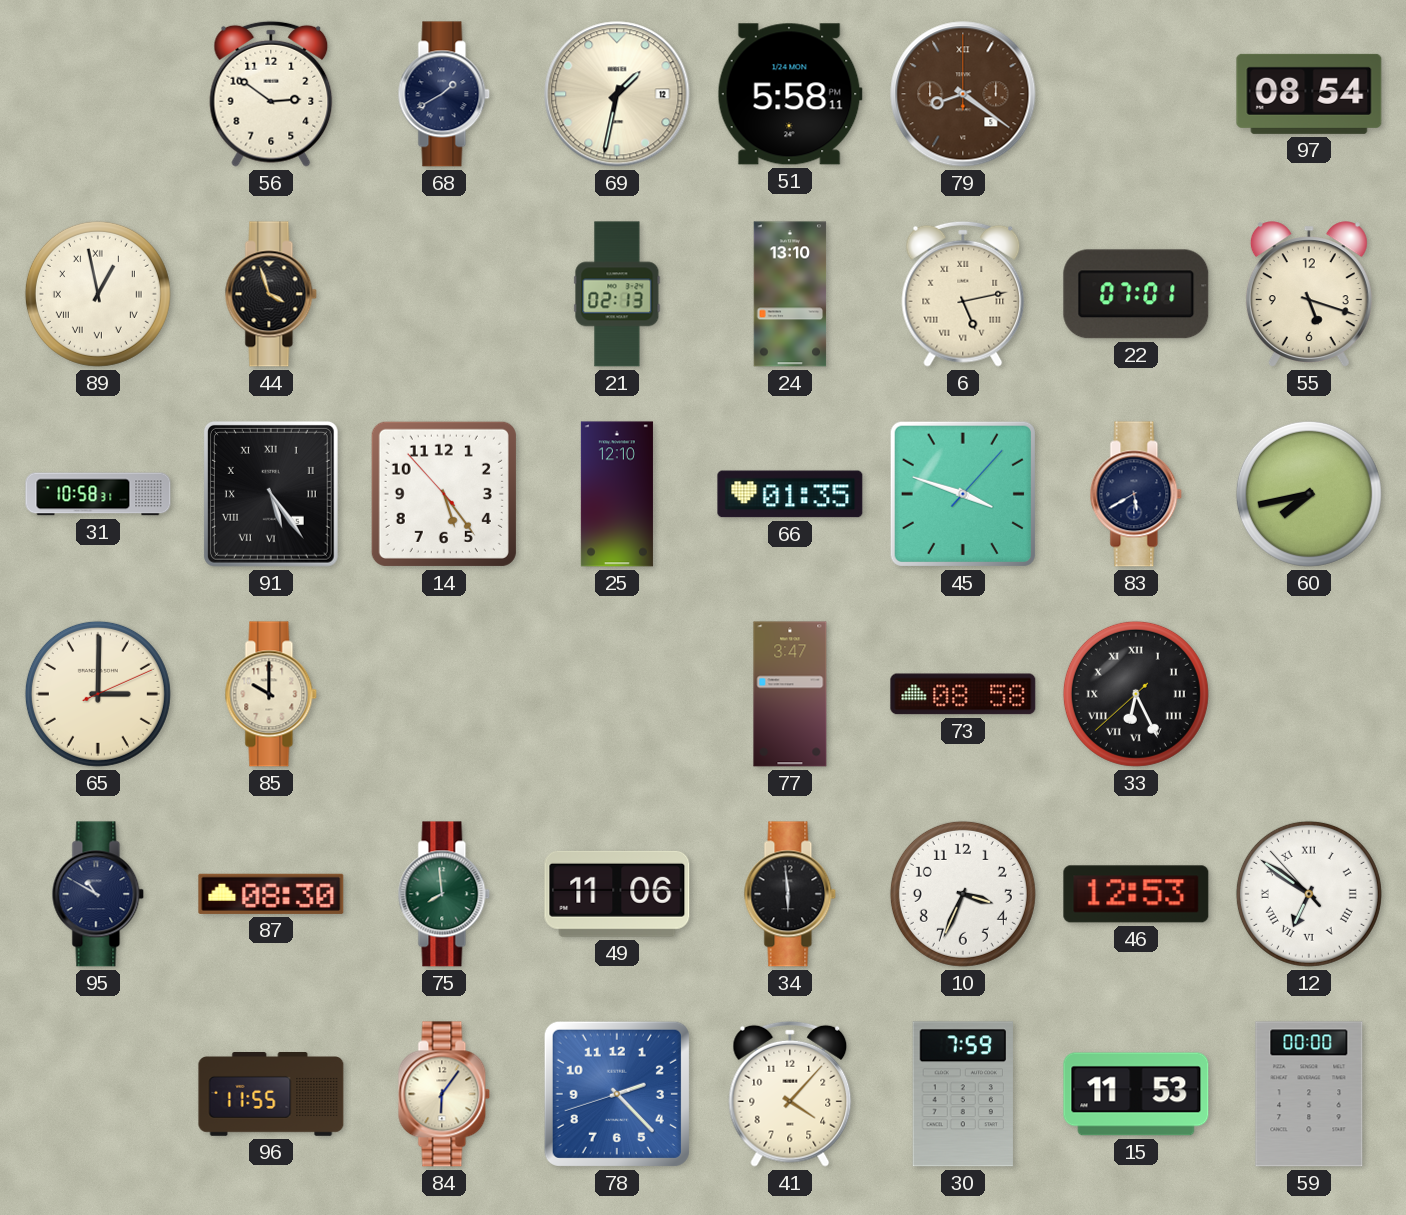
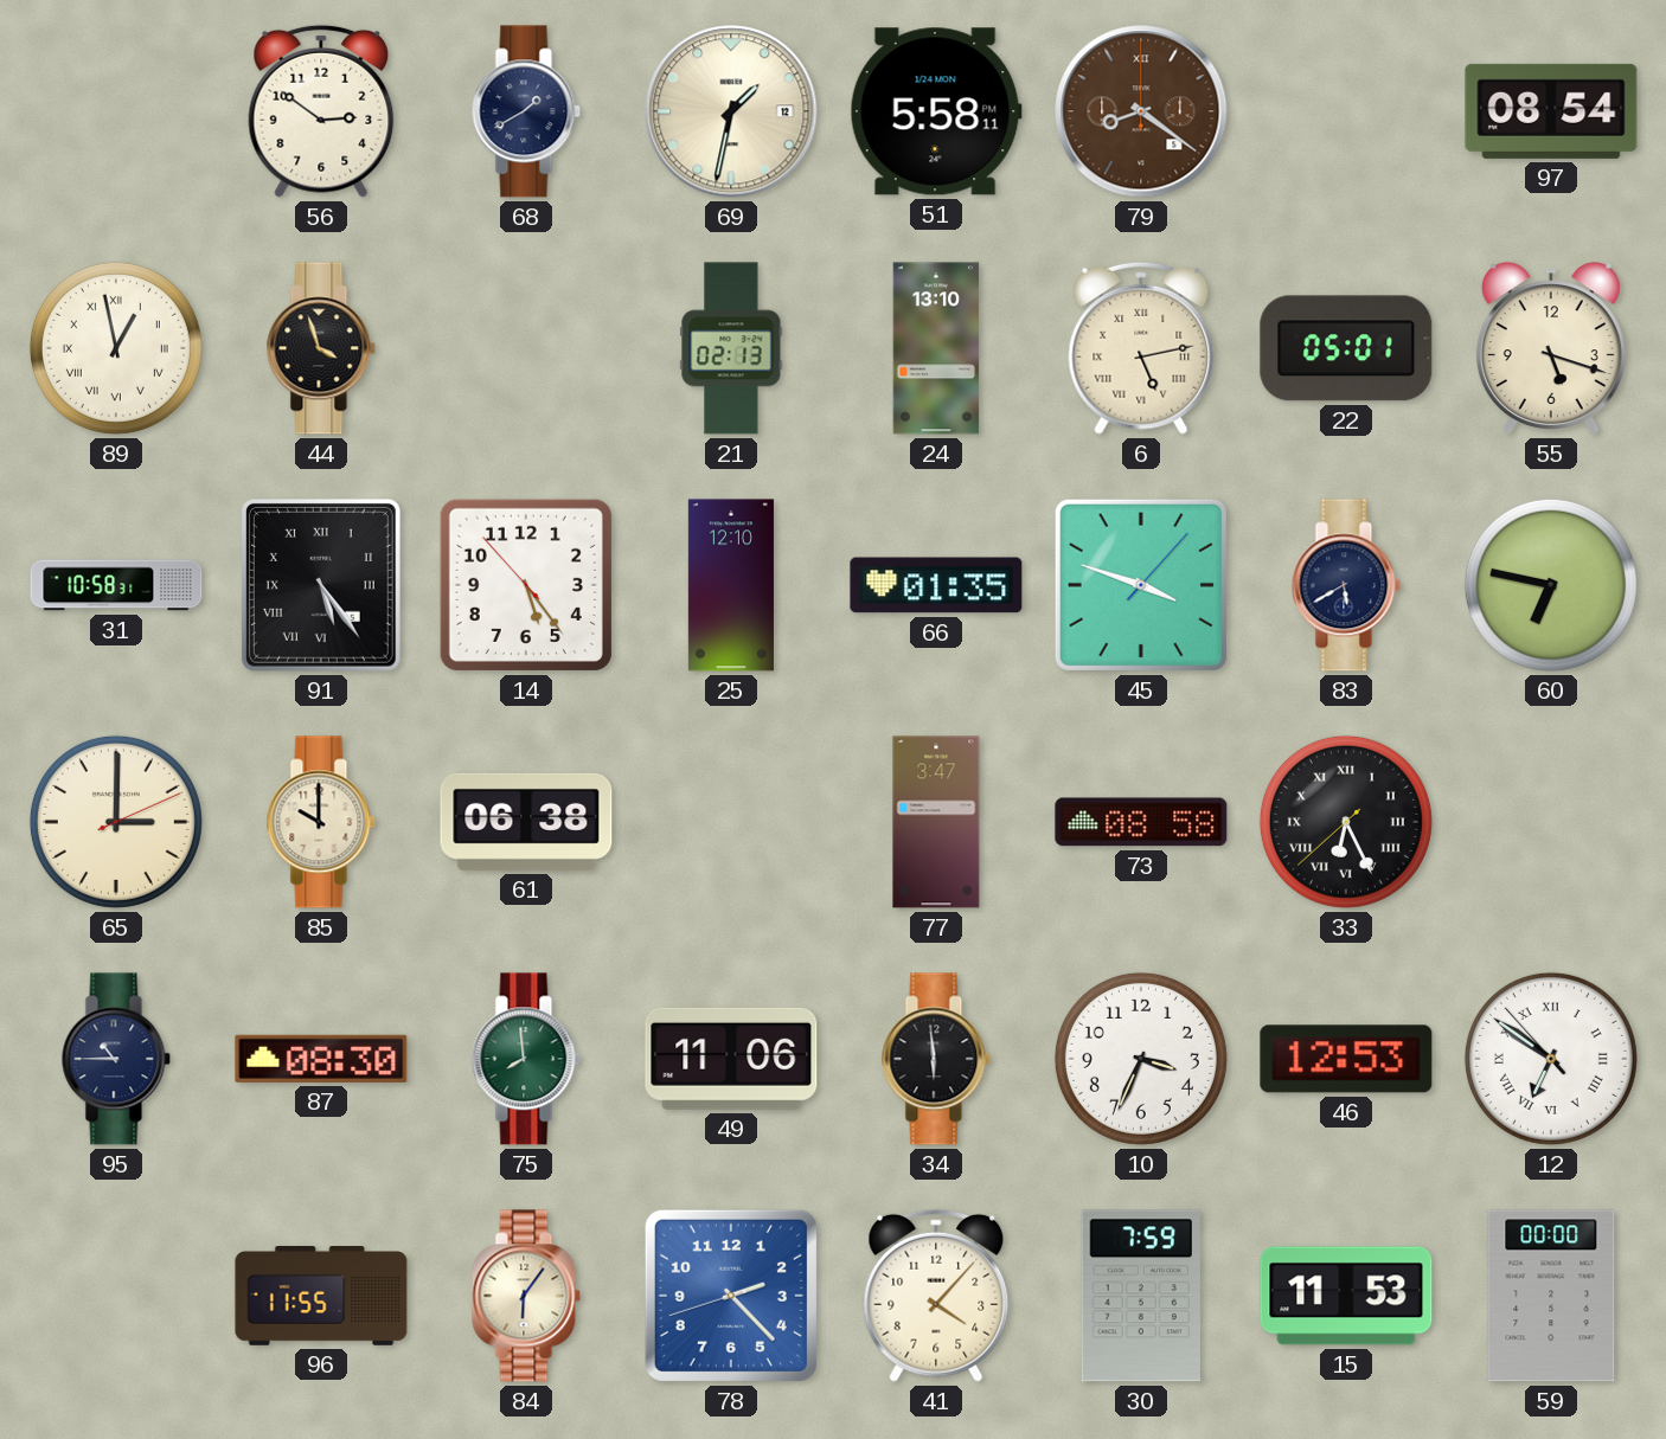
22: 07:01 -> 05:01 (1346, 348)
60: 7:43 -> 6:47 (1551, 585)
61: none -> 06:38 (526, 822)
95: 10:50 -> 10:45 (116, 1059)
